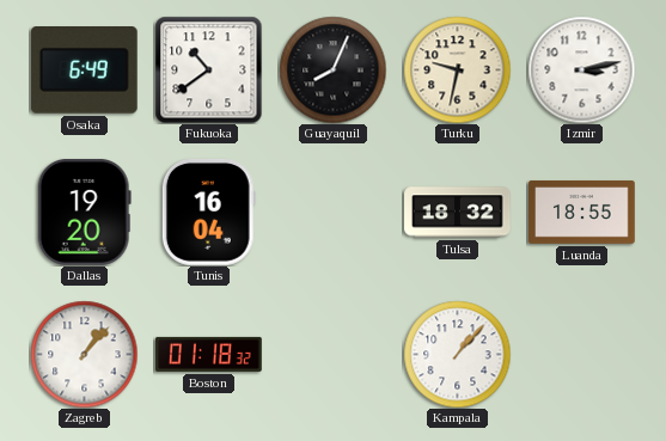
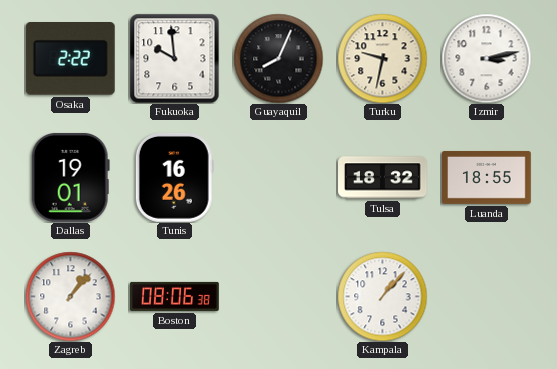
Osaka: 6:49 -> 2:22 (70, 59)
Fukuoka: 10:39 -> 9:59 (174, 58)
Dallas: 19:20 -> 19:01 (70, 177)
Tunis: 16:04 -> 16:26 (174, 177)
Boston: 01:18 -> 08:06 (175, 296)
